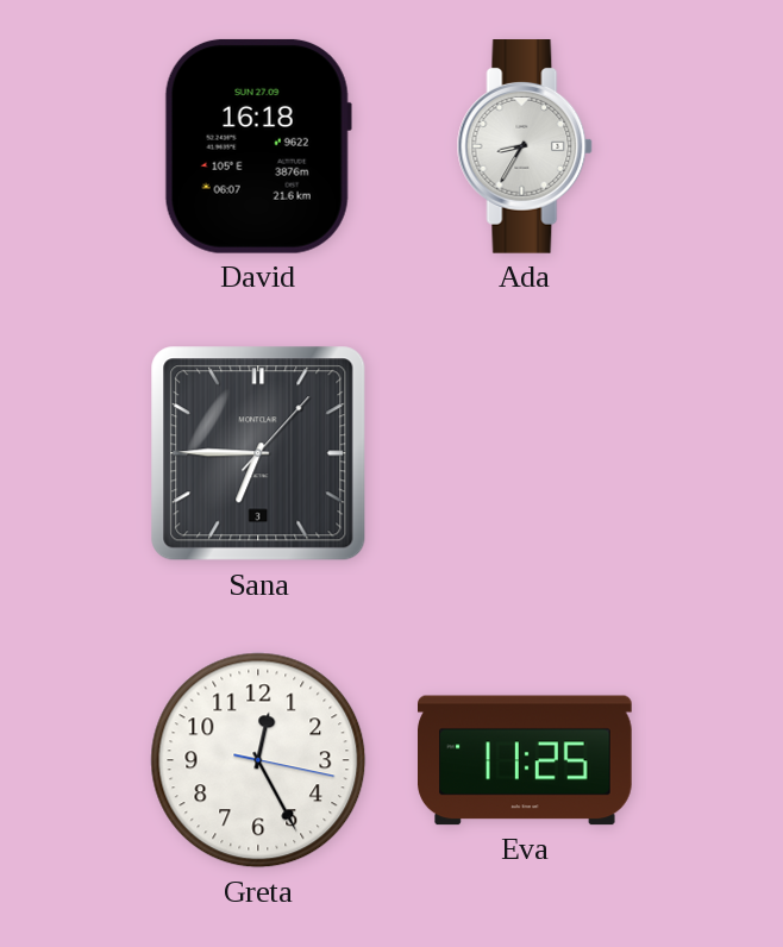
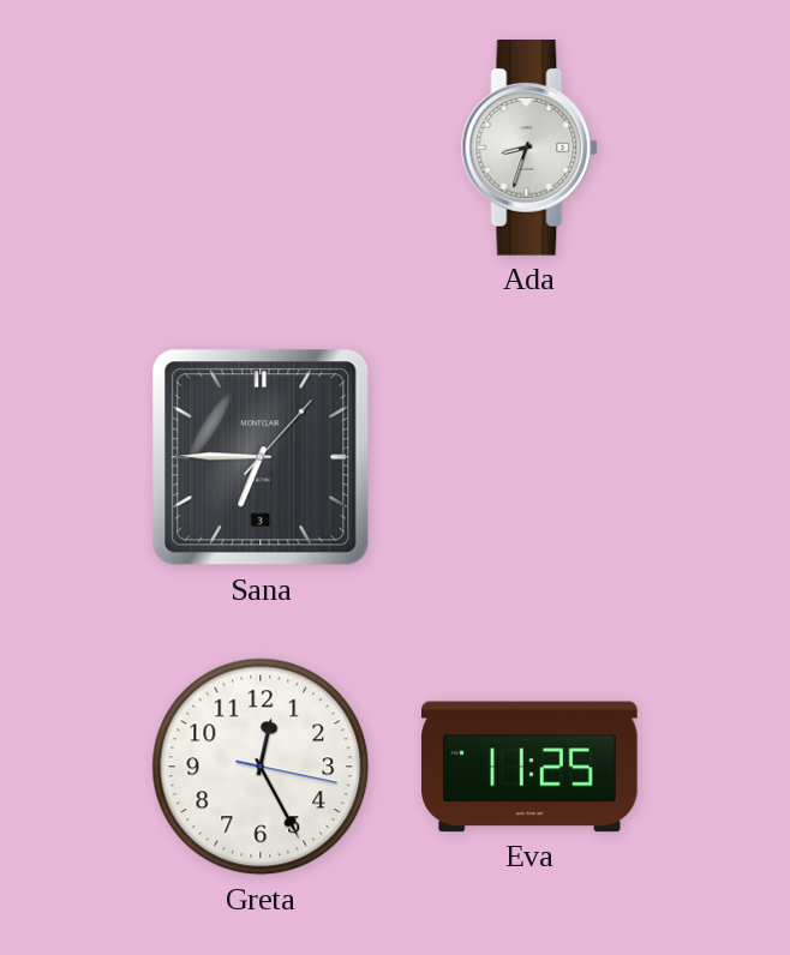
David: 16:18 -> none (258, 146)
Ada: 8:35 -> 8:33 (529, 149)
